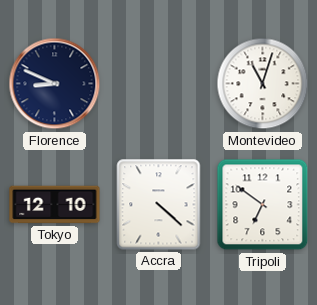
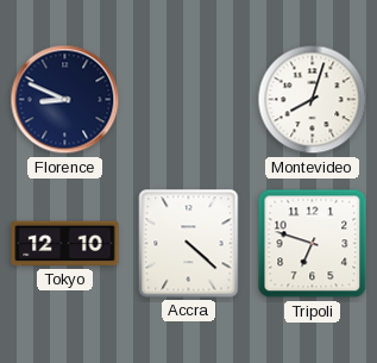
Montevideo: 11:03 -> 8:03 (313, 100)
Tripoli: 6:51 -> 6:48 (313, 244)
